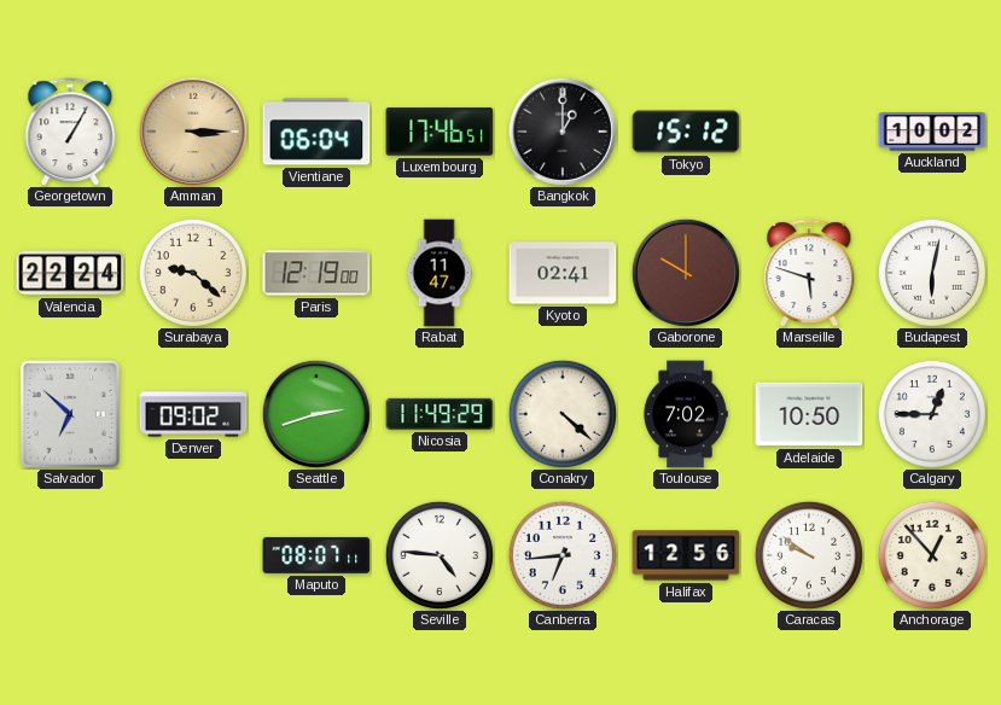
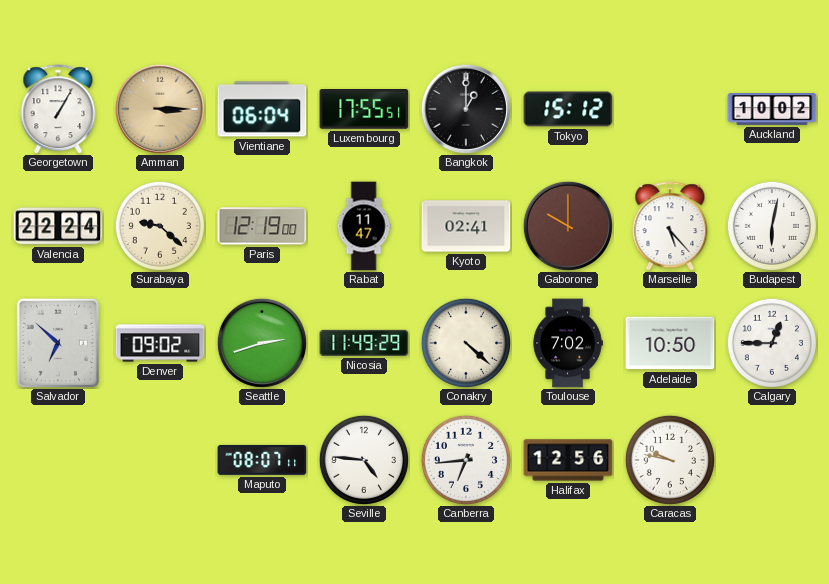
Luxembourg: 17:46 -> 17:55 (364, 110)
Marseille: 5:48 -> 5:23 (670, 226)
Caracas: 9:51 -> 9:47 (670, 460)
Anchorage: 12:53 -> none (932, 555)
